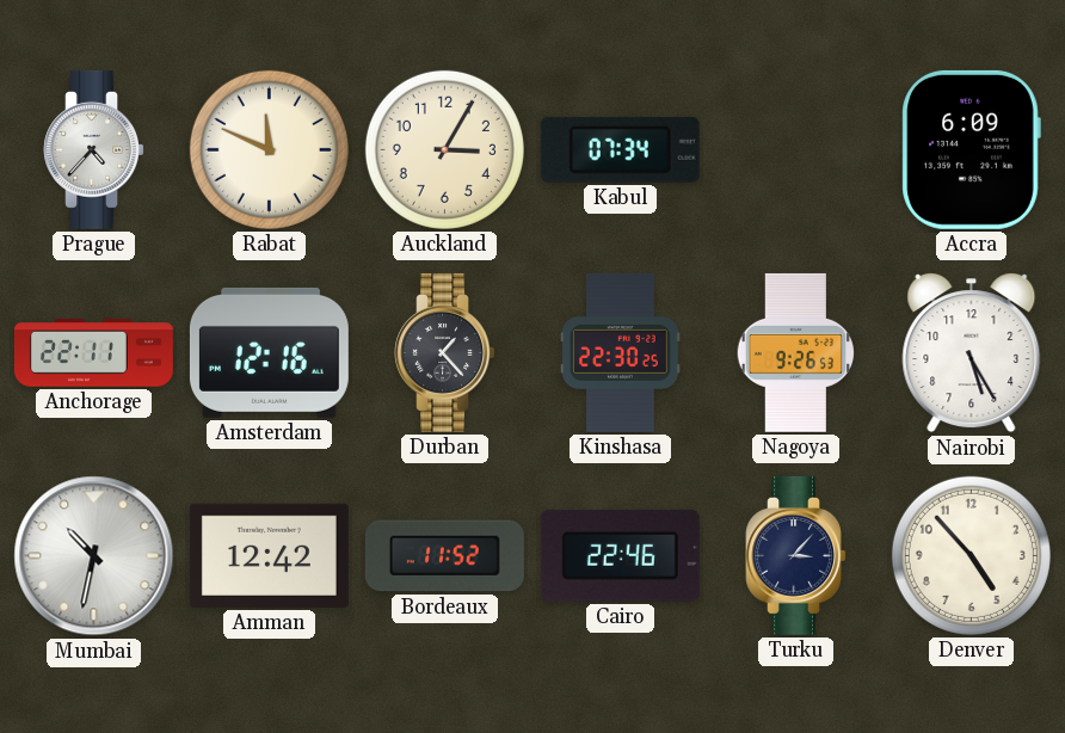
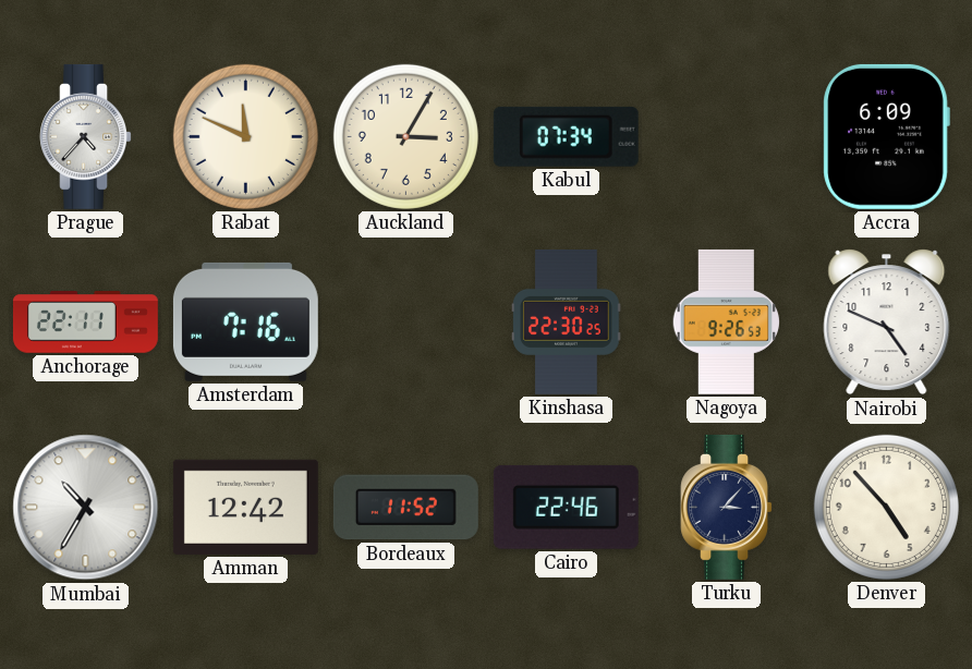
Amsterdam: 12:16 -> 7:16 (245, 321)
Durban: 1:23 -> none (444, 352)
Nairobi: 5:25 -> 4:49 (887, 323)
Mumbai: 10:32 -> 10:35 (86, 508)
